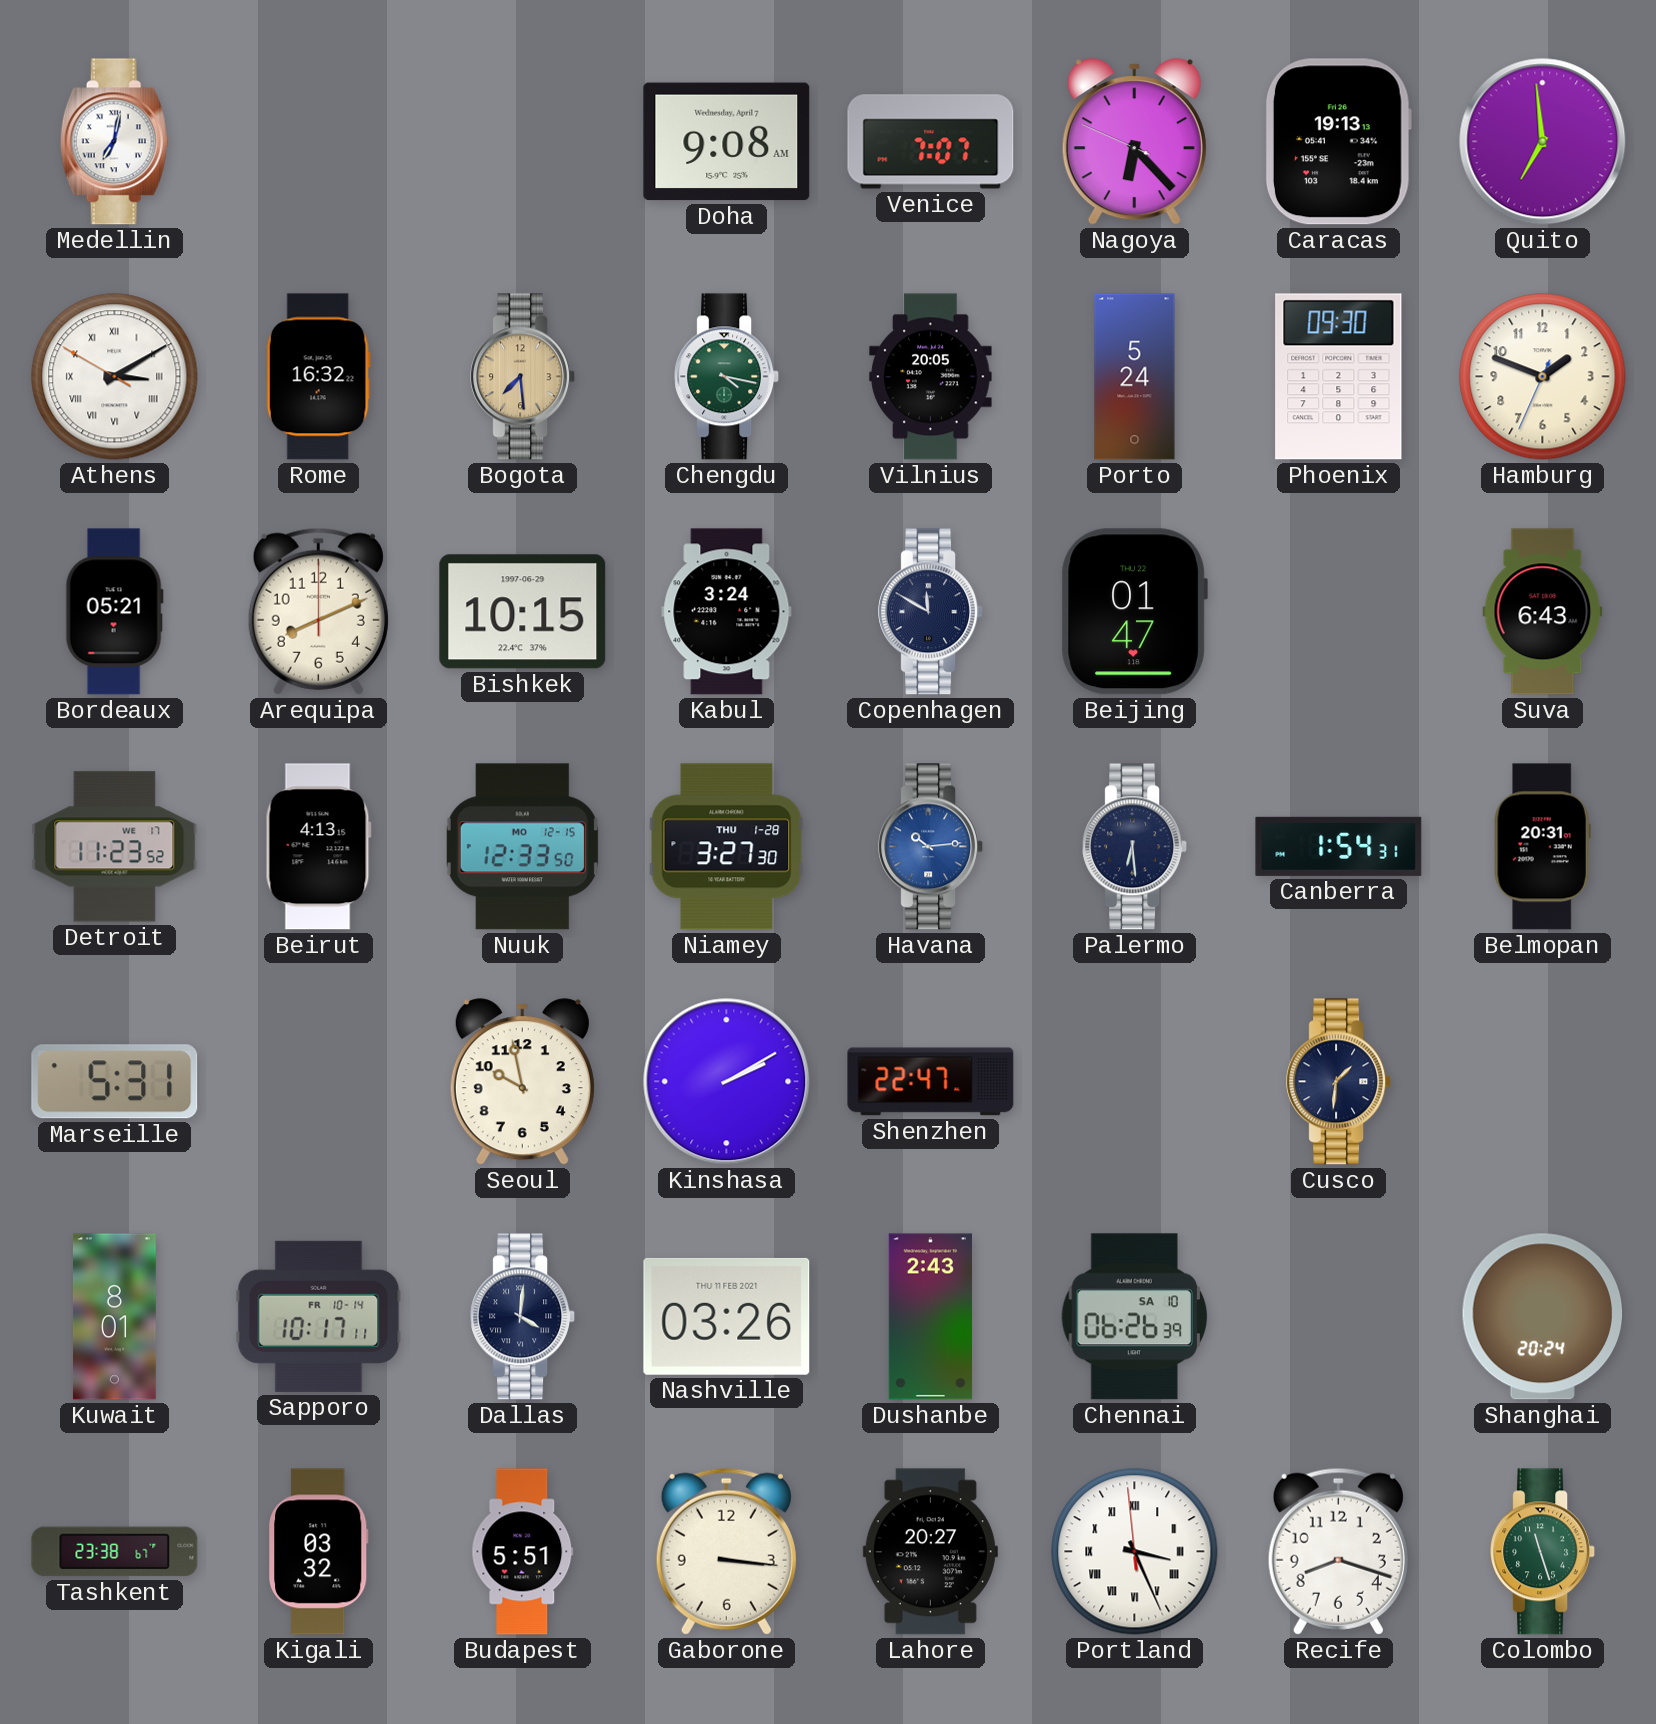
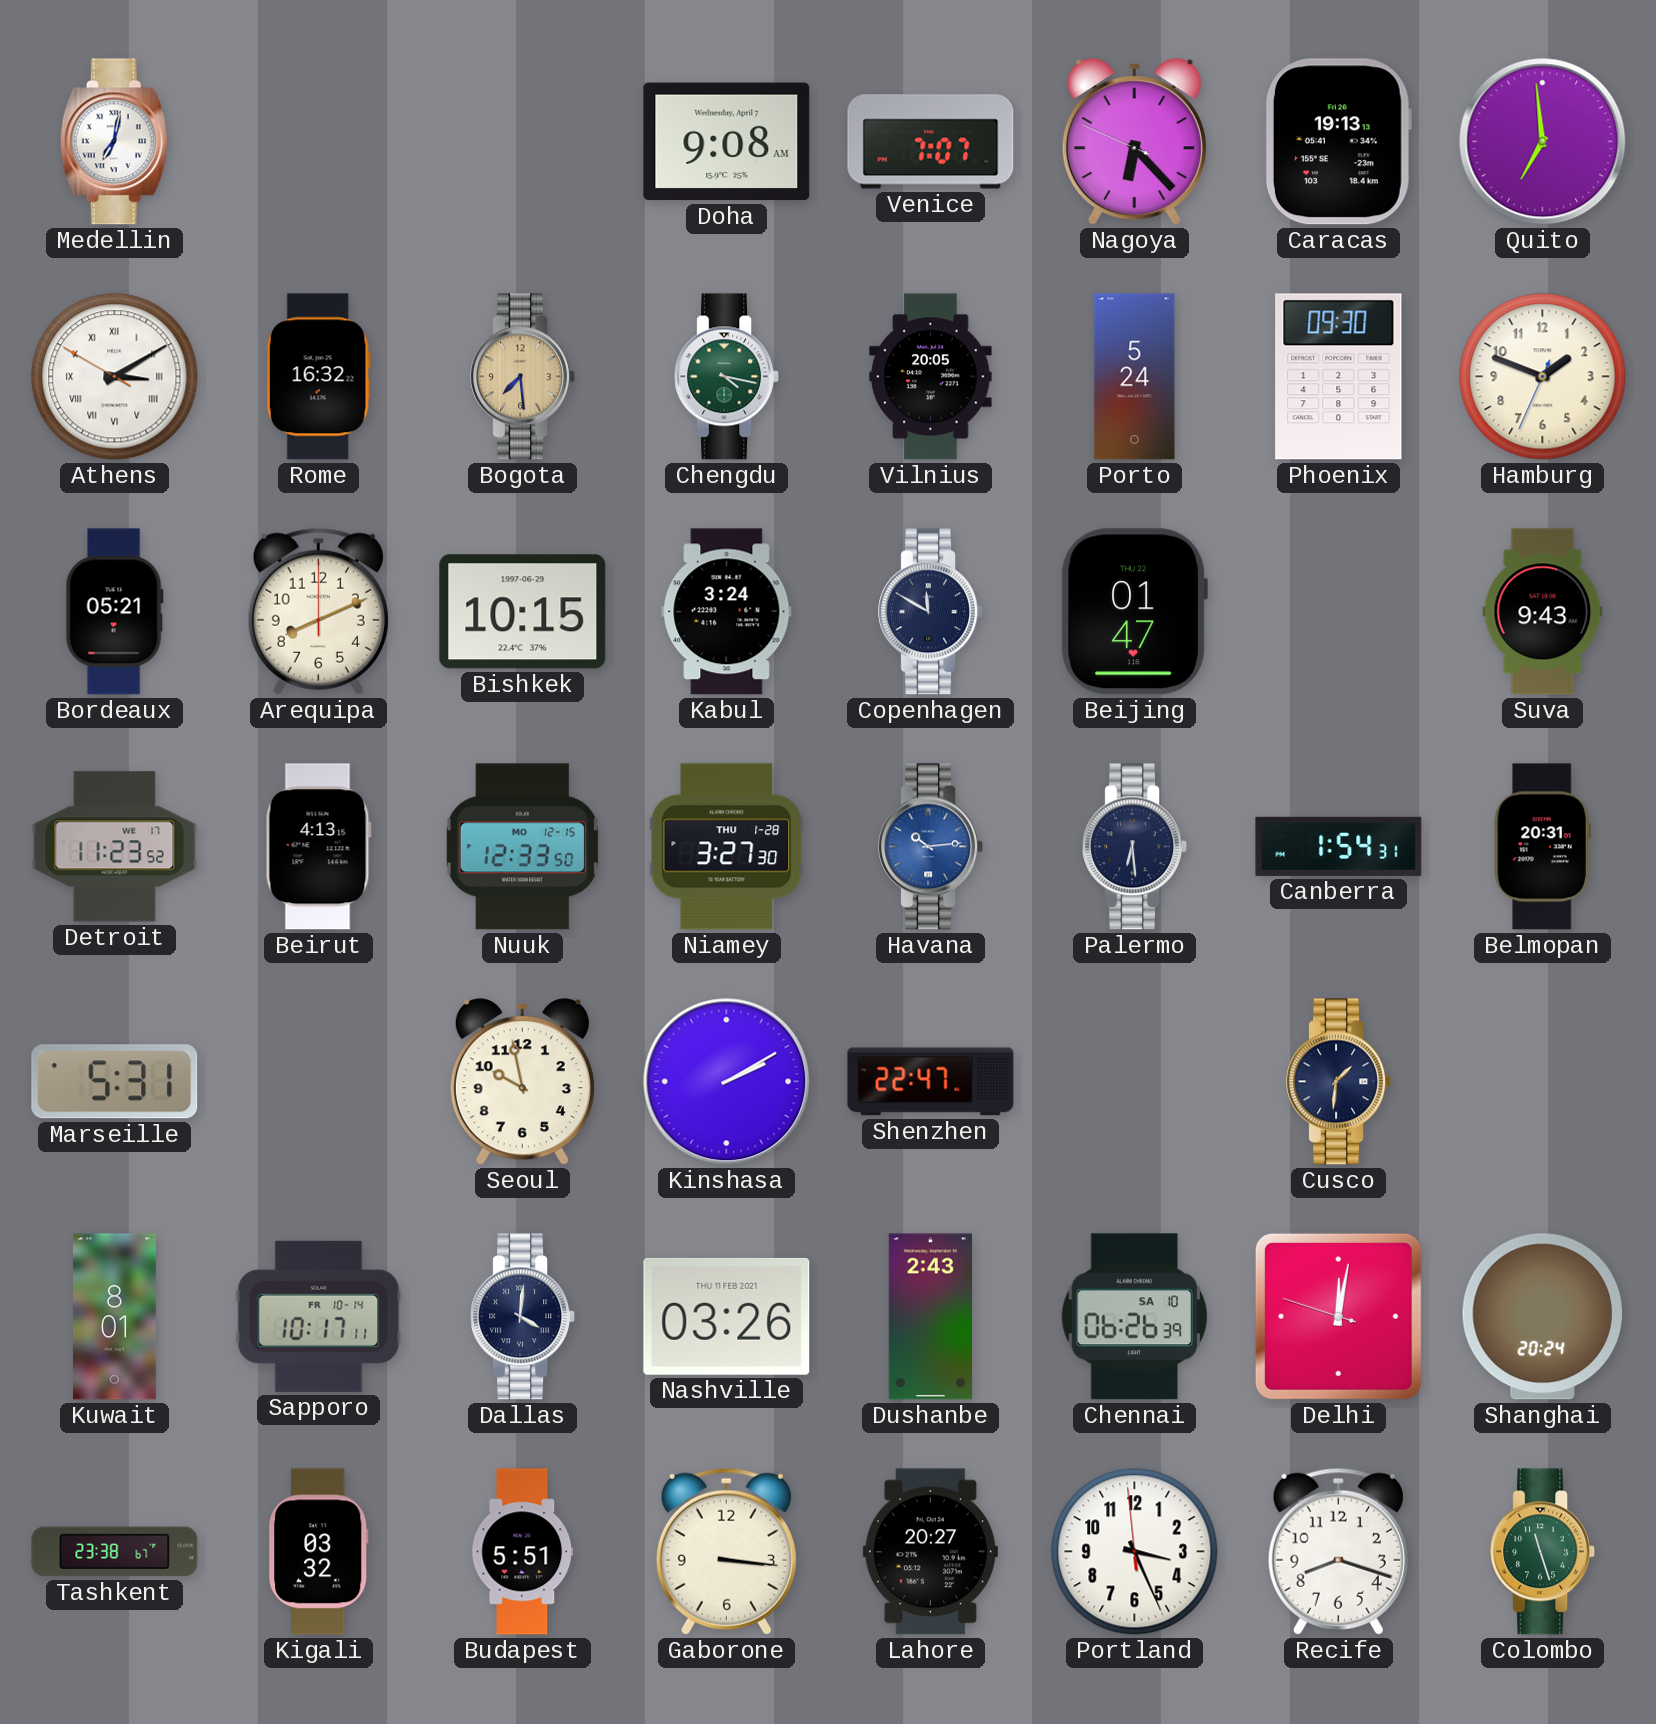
Suva: 6:43 -> 9:43 (1543, 612)
Delhi: none -> 12:01 (1338, 1316)
Portland numerals: Roman -> Arabic (1135, 1552)
